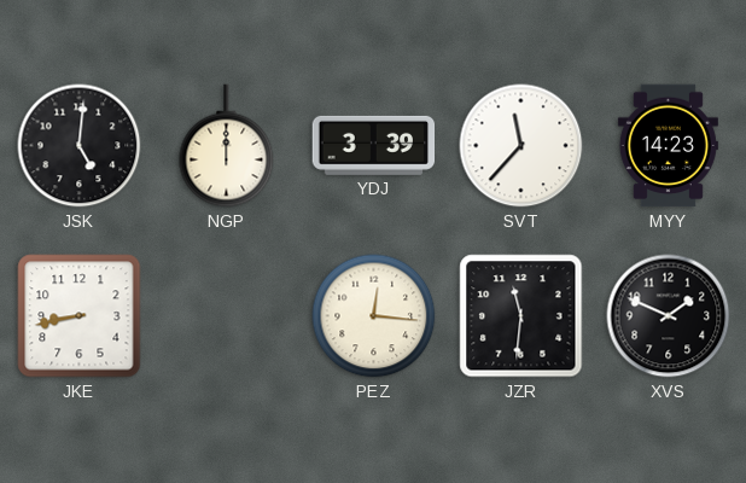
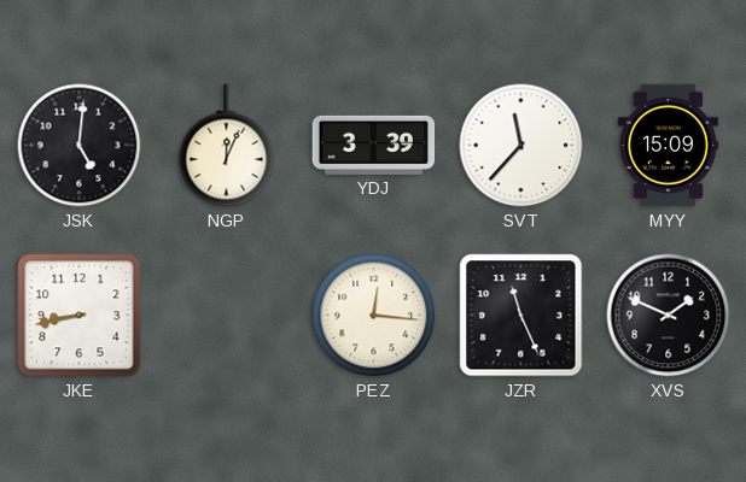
NGP: 12:00 -> 12:04 (227, 146)
MYY: 14:23 -> 15:09 (668, 146)
JZR: 11:31 -> 11:26 (521, 316)
